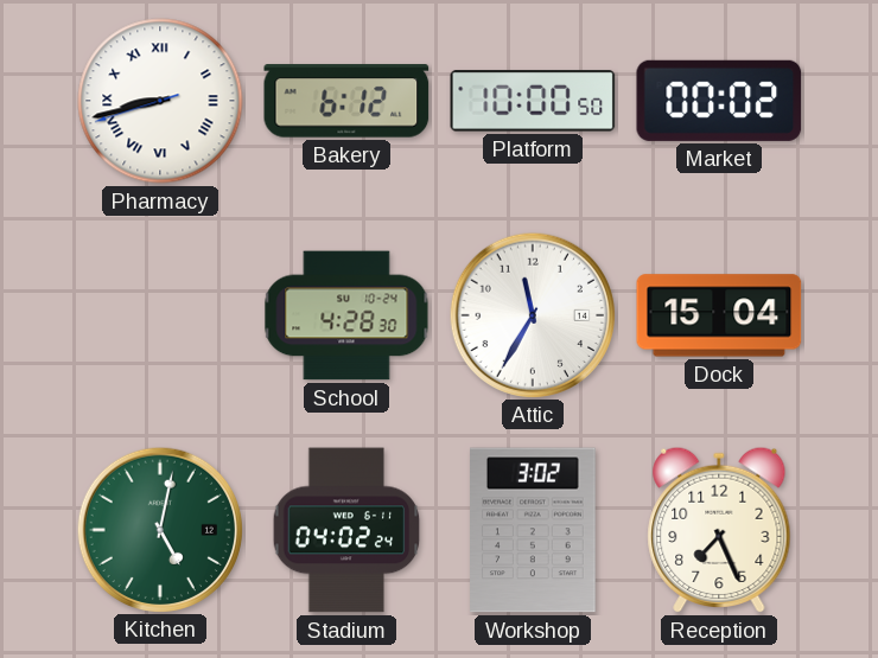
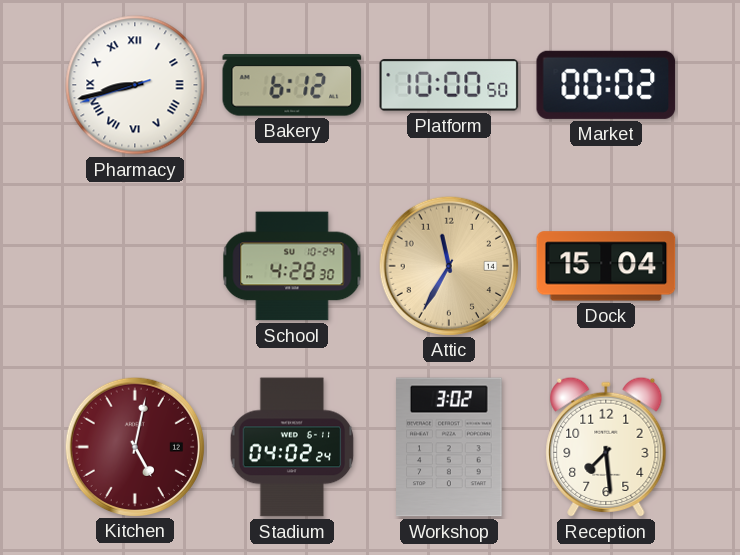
Attic dial: white -> champagne (448, 265)
Kitchen dial: green -> burgundy (134, 446)
Reception: 7:26 -> 7:29 (606, 447)
